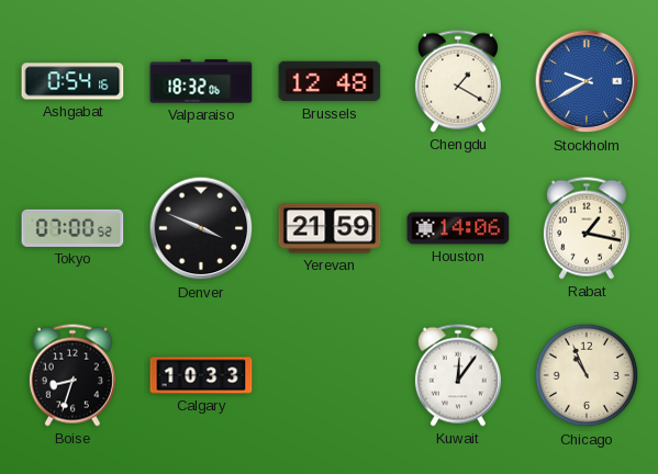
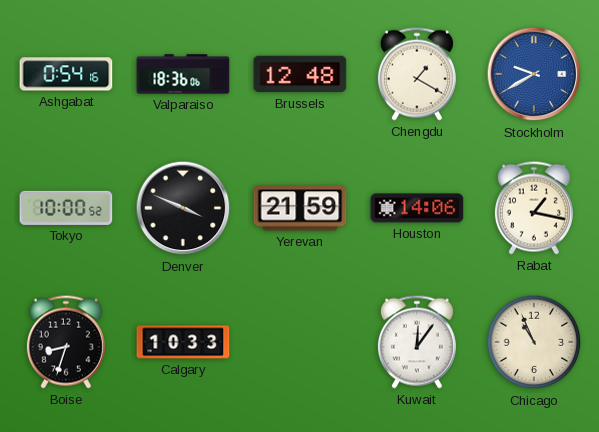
Valparaiso: 18:32 -> 18:36 (183, 74)
Tokyo: 07:00 -> 10:00 (66, 208)
